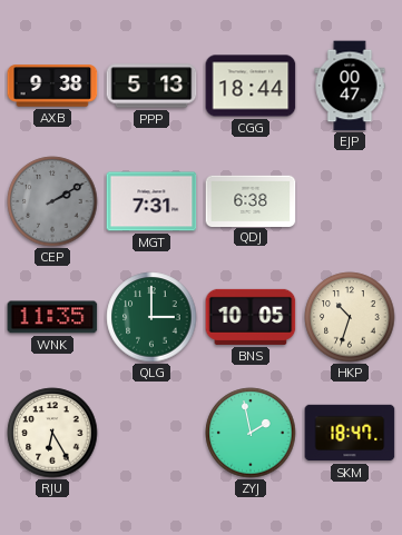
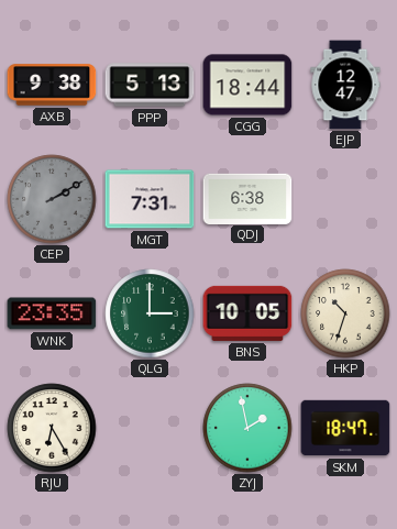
EJP: 00:47 -> 12:47 (345, 85)
WNK: 11:35 -> 23:35 (52, 313)
